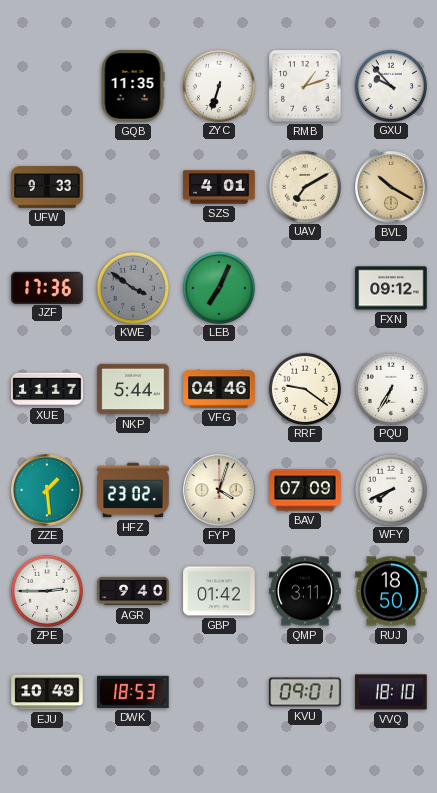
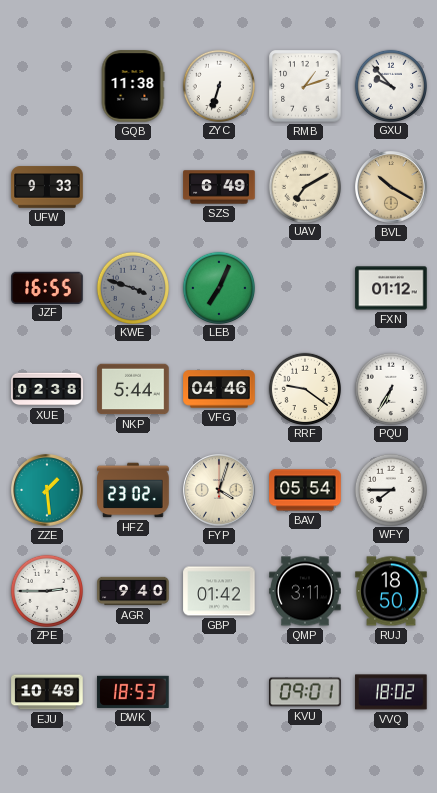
GQB: 11:35 -> 11:38 (133, 86)
SZS: 4:01 -> 6:49 (219, 187)
JZF: 17:36 -> 16:55 (47, 287)
KWE: 3:51 -> 3:48 (132, 287)
FXN: 09:12 -> 01:12 (391, 288)
XUE: 11:17 -> 02:38 (47, 389)
BAV: 07:09 -> 05:54 (305, 490)
WFY: 7:41 -> 7:45 (390, 489)
VVQ: 18:10 -> 18:02 (391, 692)
